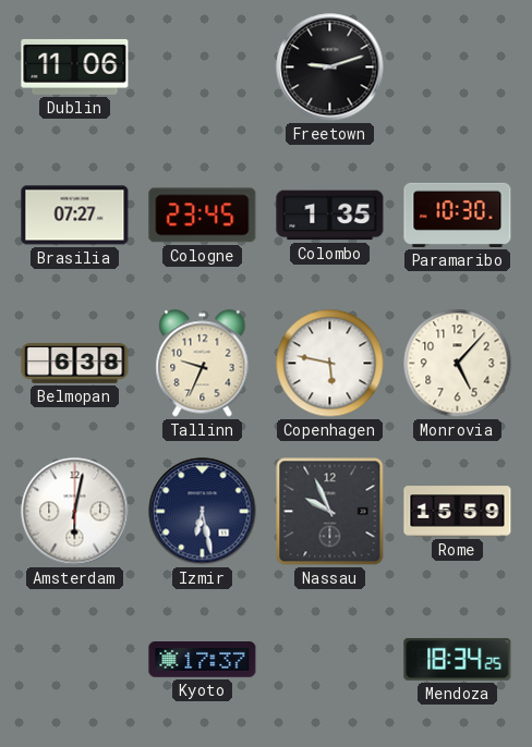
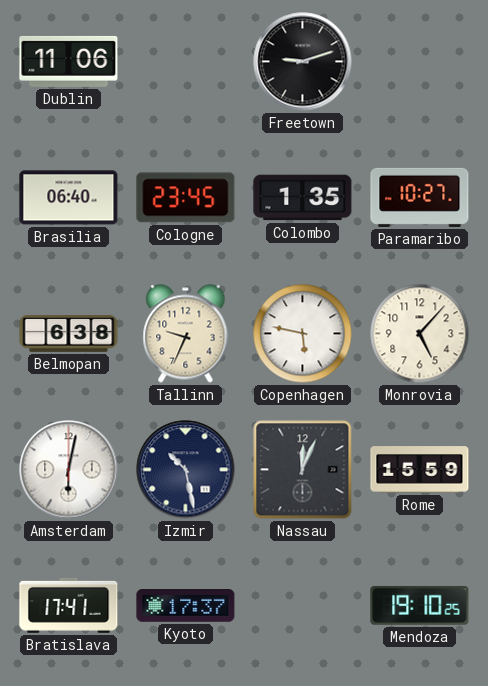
Brasilia: 07:27 -> 06:40 (69, 198)
Paramaribo: 10:30 -> 10:27 (420, 197)
Izmir: 6:28 -> 10:28 (186, 470)
Nassau: 9:56 -> 12:04 (303, 470)
Bratislava: none -> 17:41 (69, 605)
Mendoza: 18:34 -> 19:10 (420, 606)
